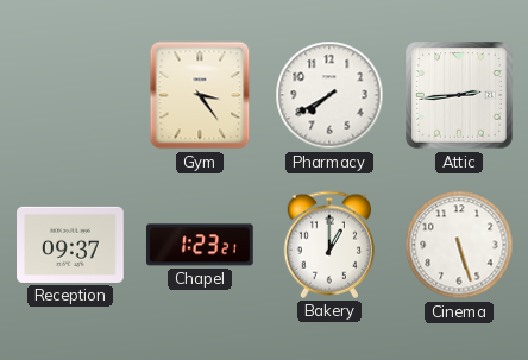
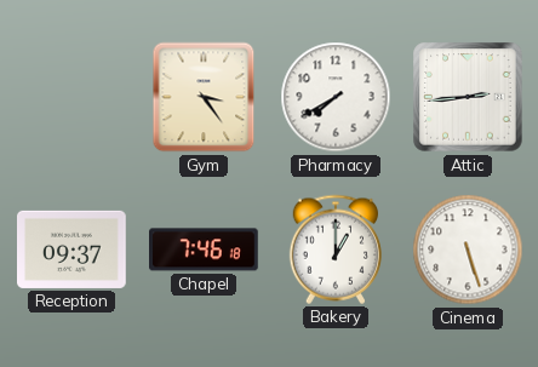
Chapel: 1:23 -> 7:46 (205, 250)
